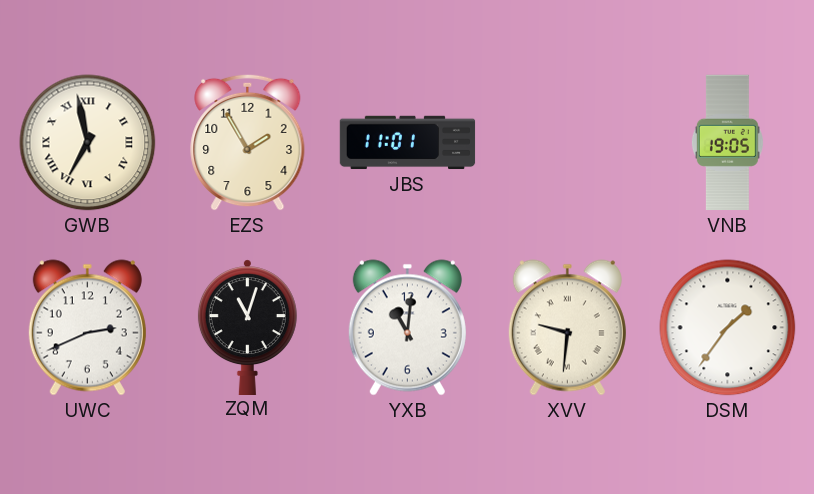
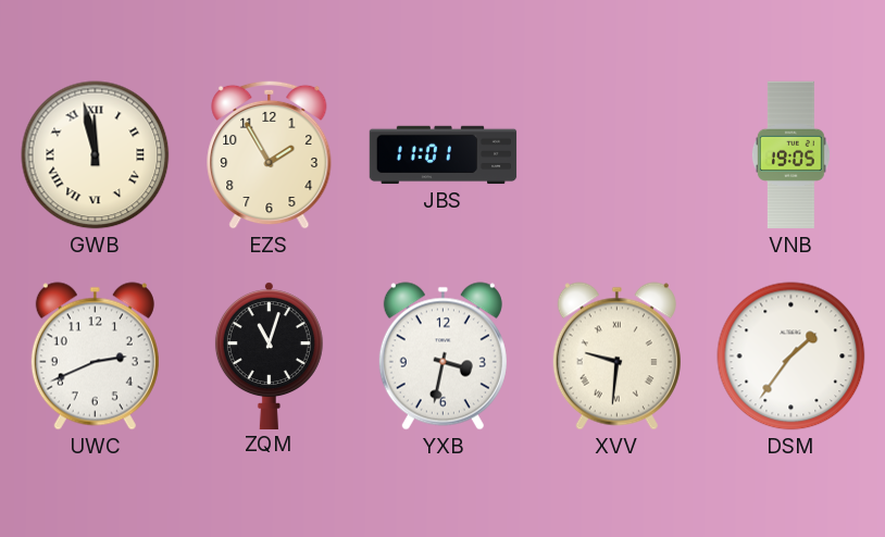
GWB: 6:58 -> 11:58 (96, 155)
YXB: 11:01 -> 3:32 (442, 357)
